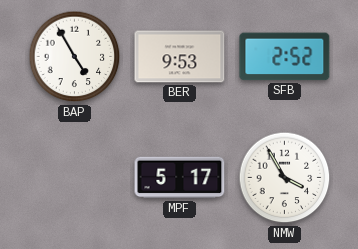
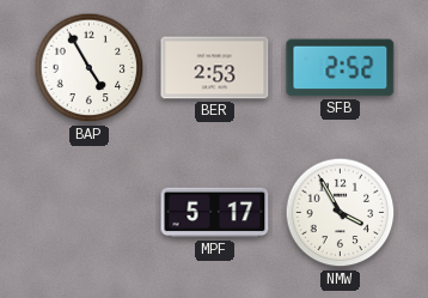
BER: 9:53 -> 2:53 (215, 68)
